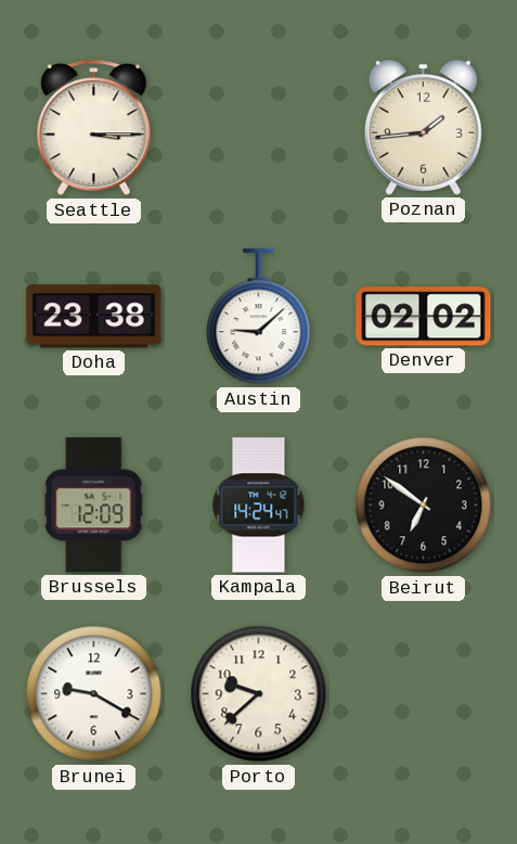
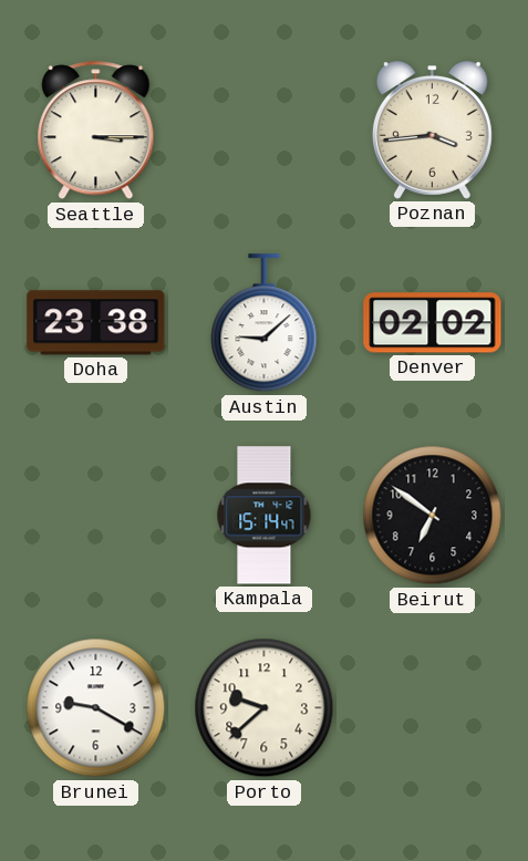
Poznan: 1:44 -> 3:44 (432, 131)
Brussels: 12:09 -> none (94, 506)
Kampala: 14:24 -> 15:14 (265, 516)
